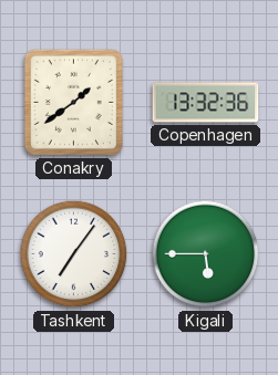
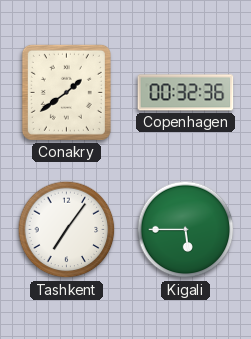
Copenhagen: 13:32 -> 00:32 (186, 93)
